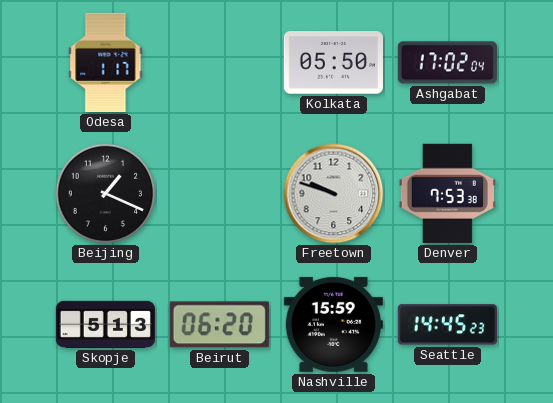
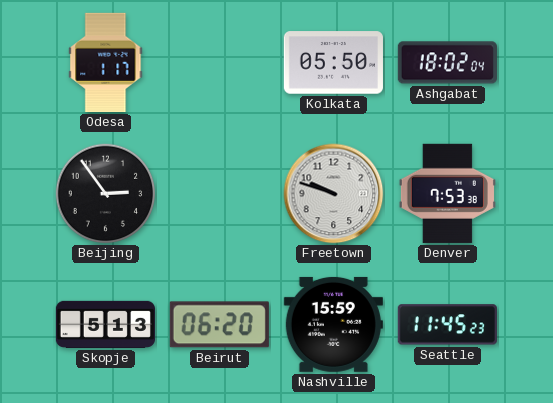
Ashgabat: 17:02 -> 18:02 (447, 63)
Beijing: 1:19 -> 2:54 (106, 194)
Seattle: 14:45 -> 11:45 (447, 325)
